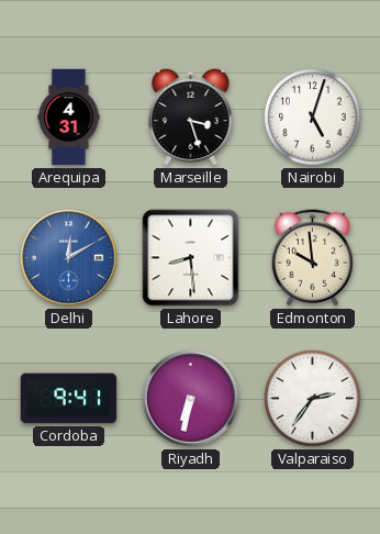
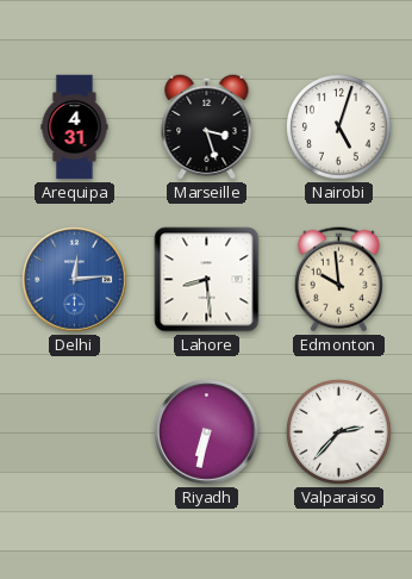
Delhi: 12:10 -> 12:14 (75, 280)
Cordoba: 9:41 -> none (69, 399)
Valparaiso: 2:36 -> 2:37 (339, 432)
